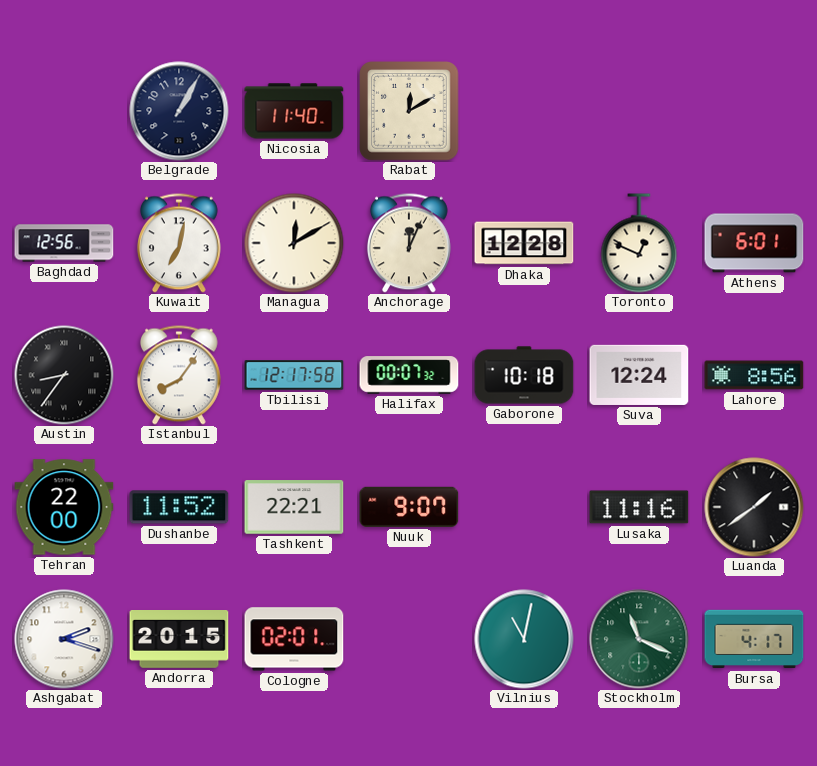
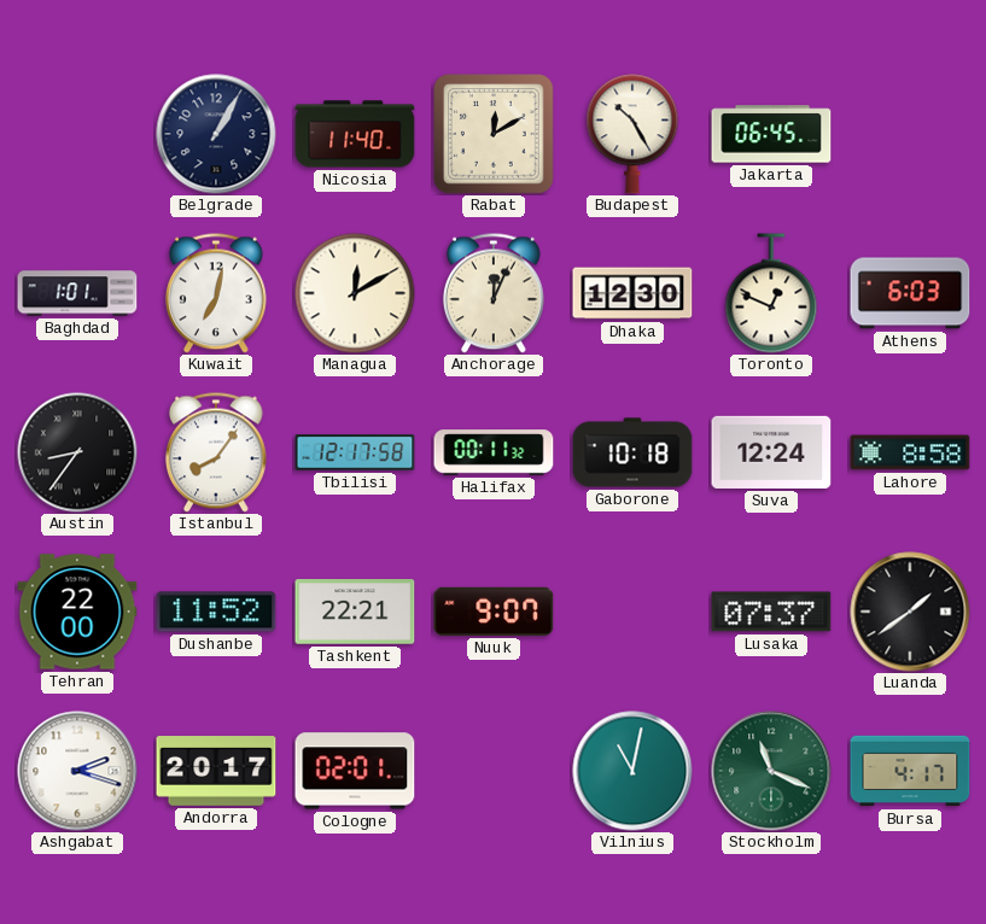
Budapest: none -> 10:25 (632, 134)
Jakarta: none -> 06:45 (771, 134)
Baghdad: 12:56 -> 1:01 (77, 293)
Dhaka: 12:28 -> 12:30 (632, 293)
Athens: 6:01 -> 6:03 (910, 293)
Halifax: 00:07 -> 00:11 (494, 452)
Lahore: 8:56 -> 8:58 (910, 452)
Lusaka: 11:16 -> 07:37 (771, 612)
Andorra: 20:15 -> 20:17 (216, 772)
